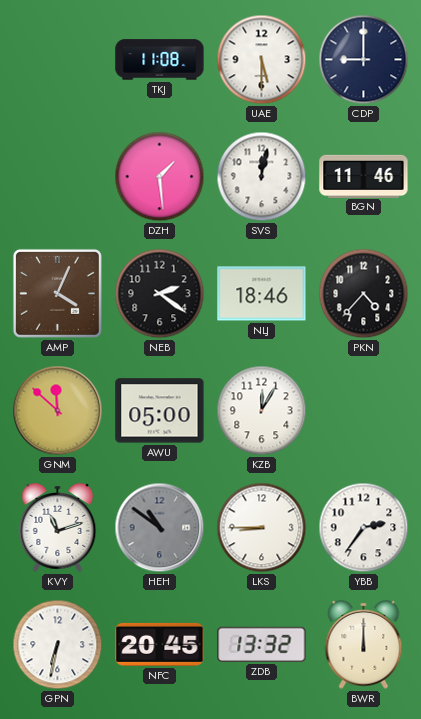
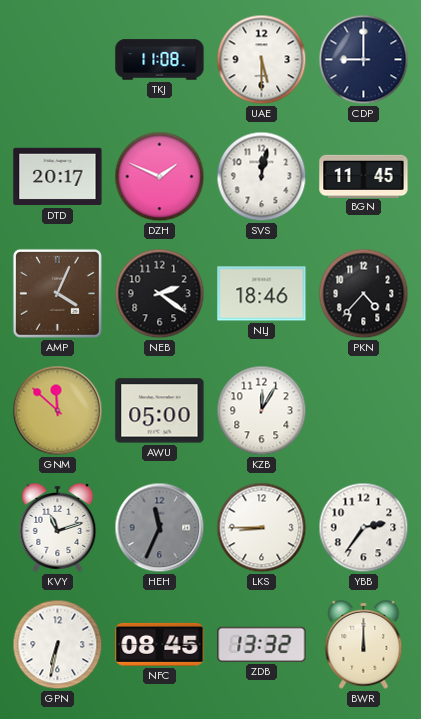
DTD: none -> 20:17 (58, 177)
DZH: 1:29 -> 1:49 (160, 177)
BGN: 11:46 -> 11:45 (364, 176)
HEH: 10:51 -> 11:34 (160, 528)
NFC: 20:45 -> 08:45 (160, 644)
